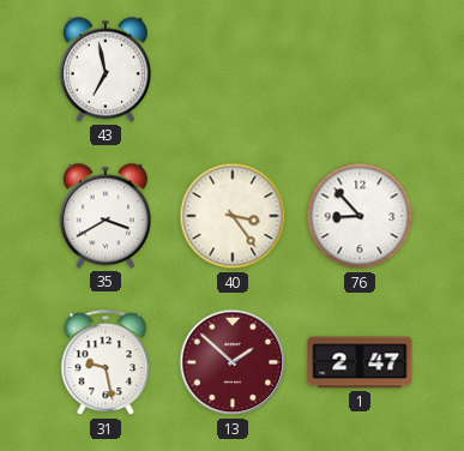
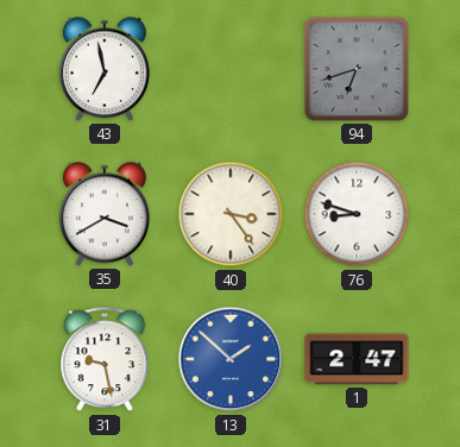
94: none -> 6:42 (357, 69)
76: 8:53 -> 8:48 (357, 214)
13 dial: burgundy -> blue (231, 359)
